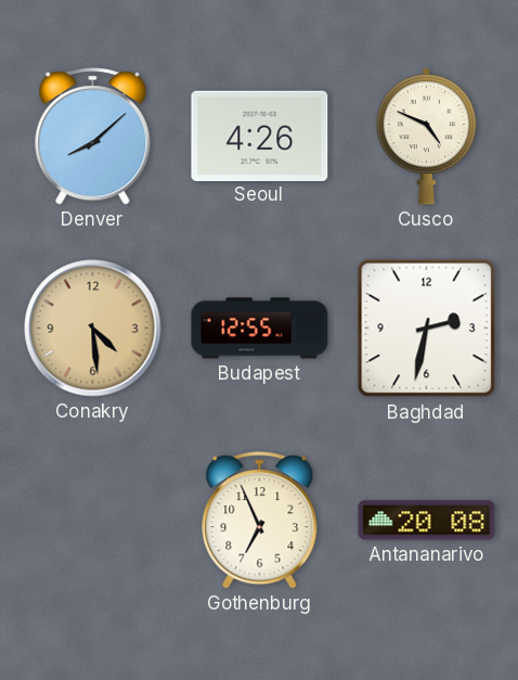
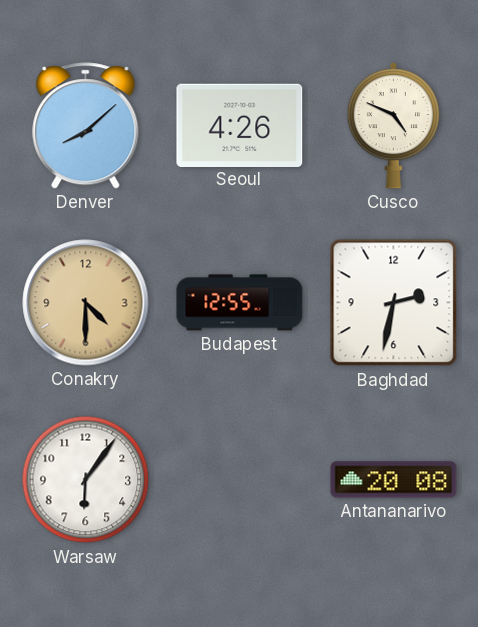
Conakry: 4:29 -> 4:30 (86, 303)
Warsaw: none -> 6:06 (86, 480)
Gothenburg: 6:56 -> none (260, 521)
